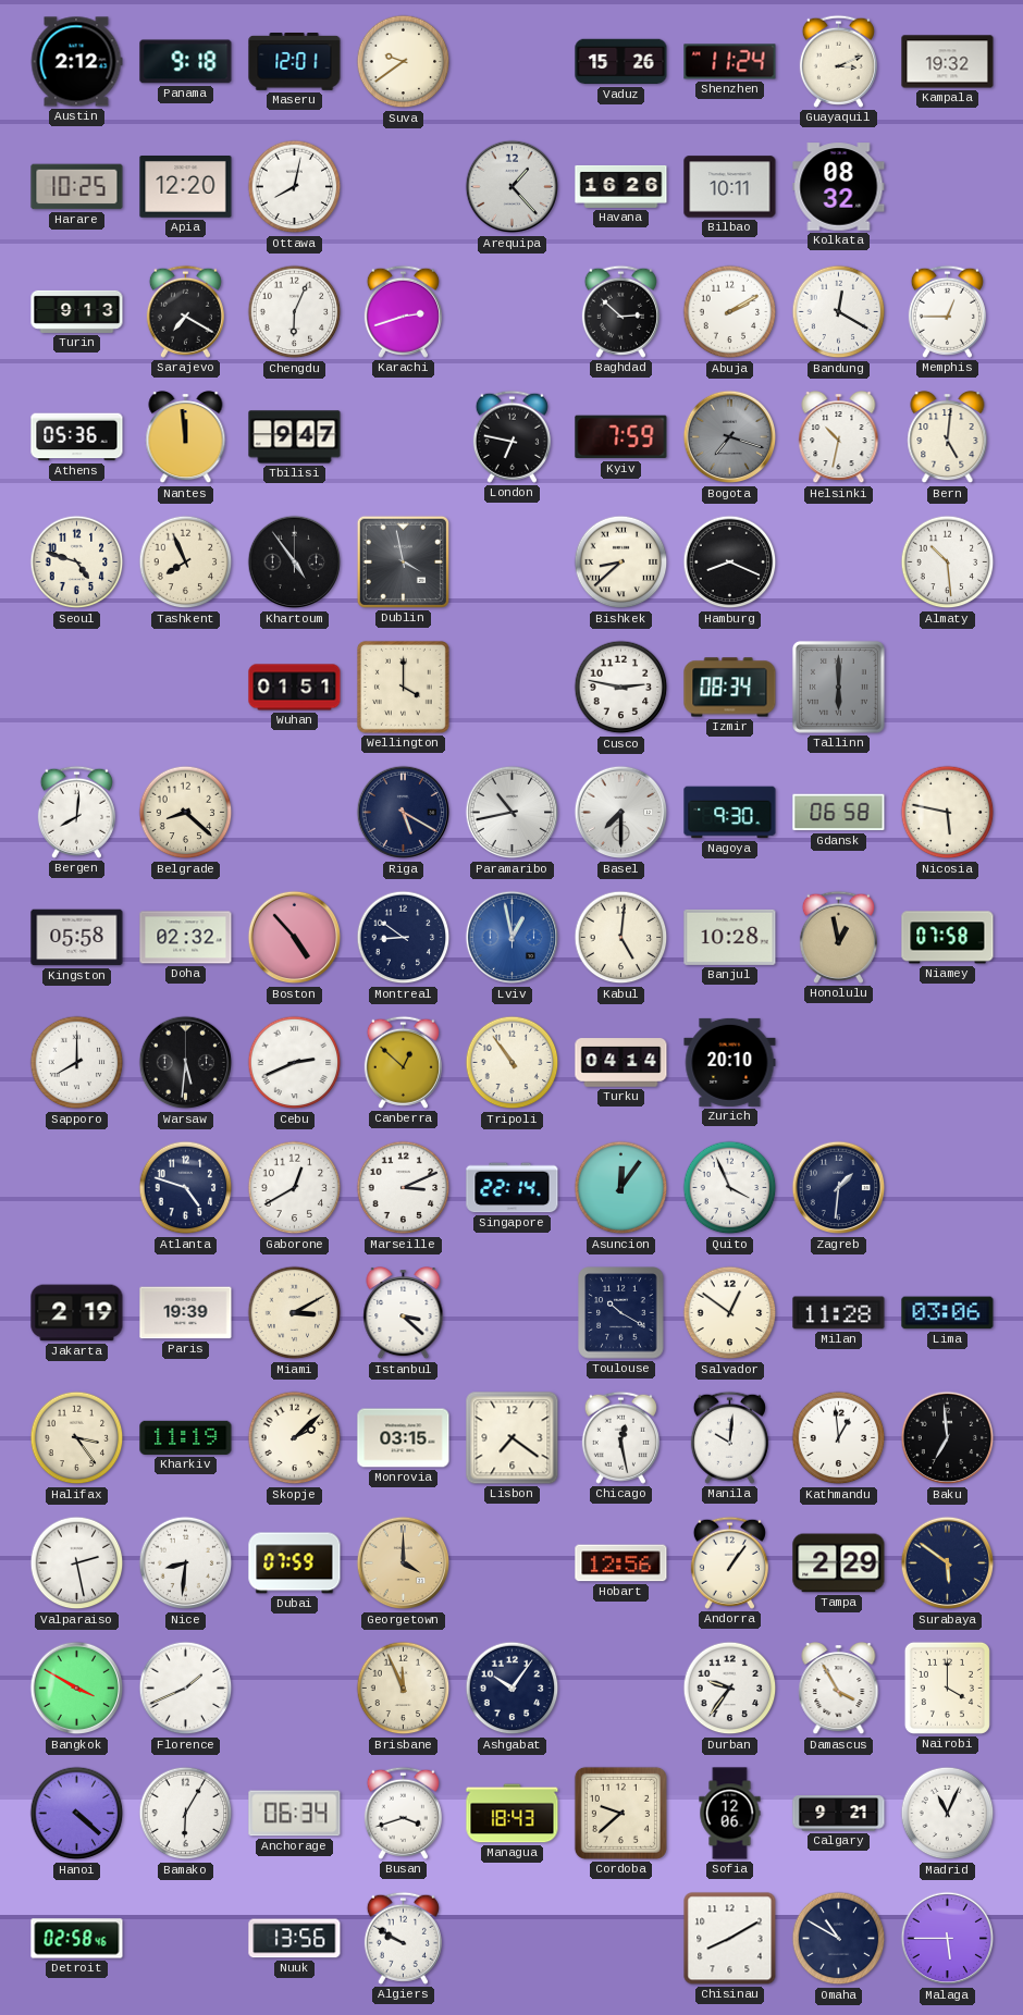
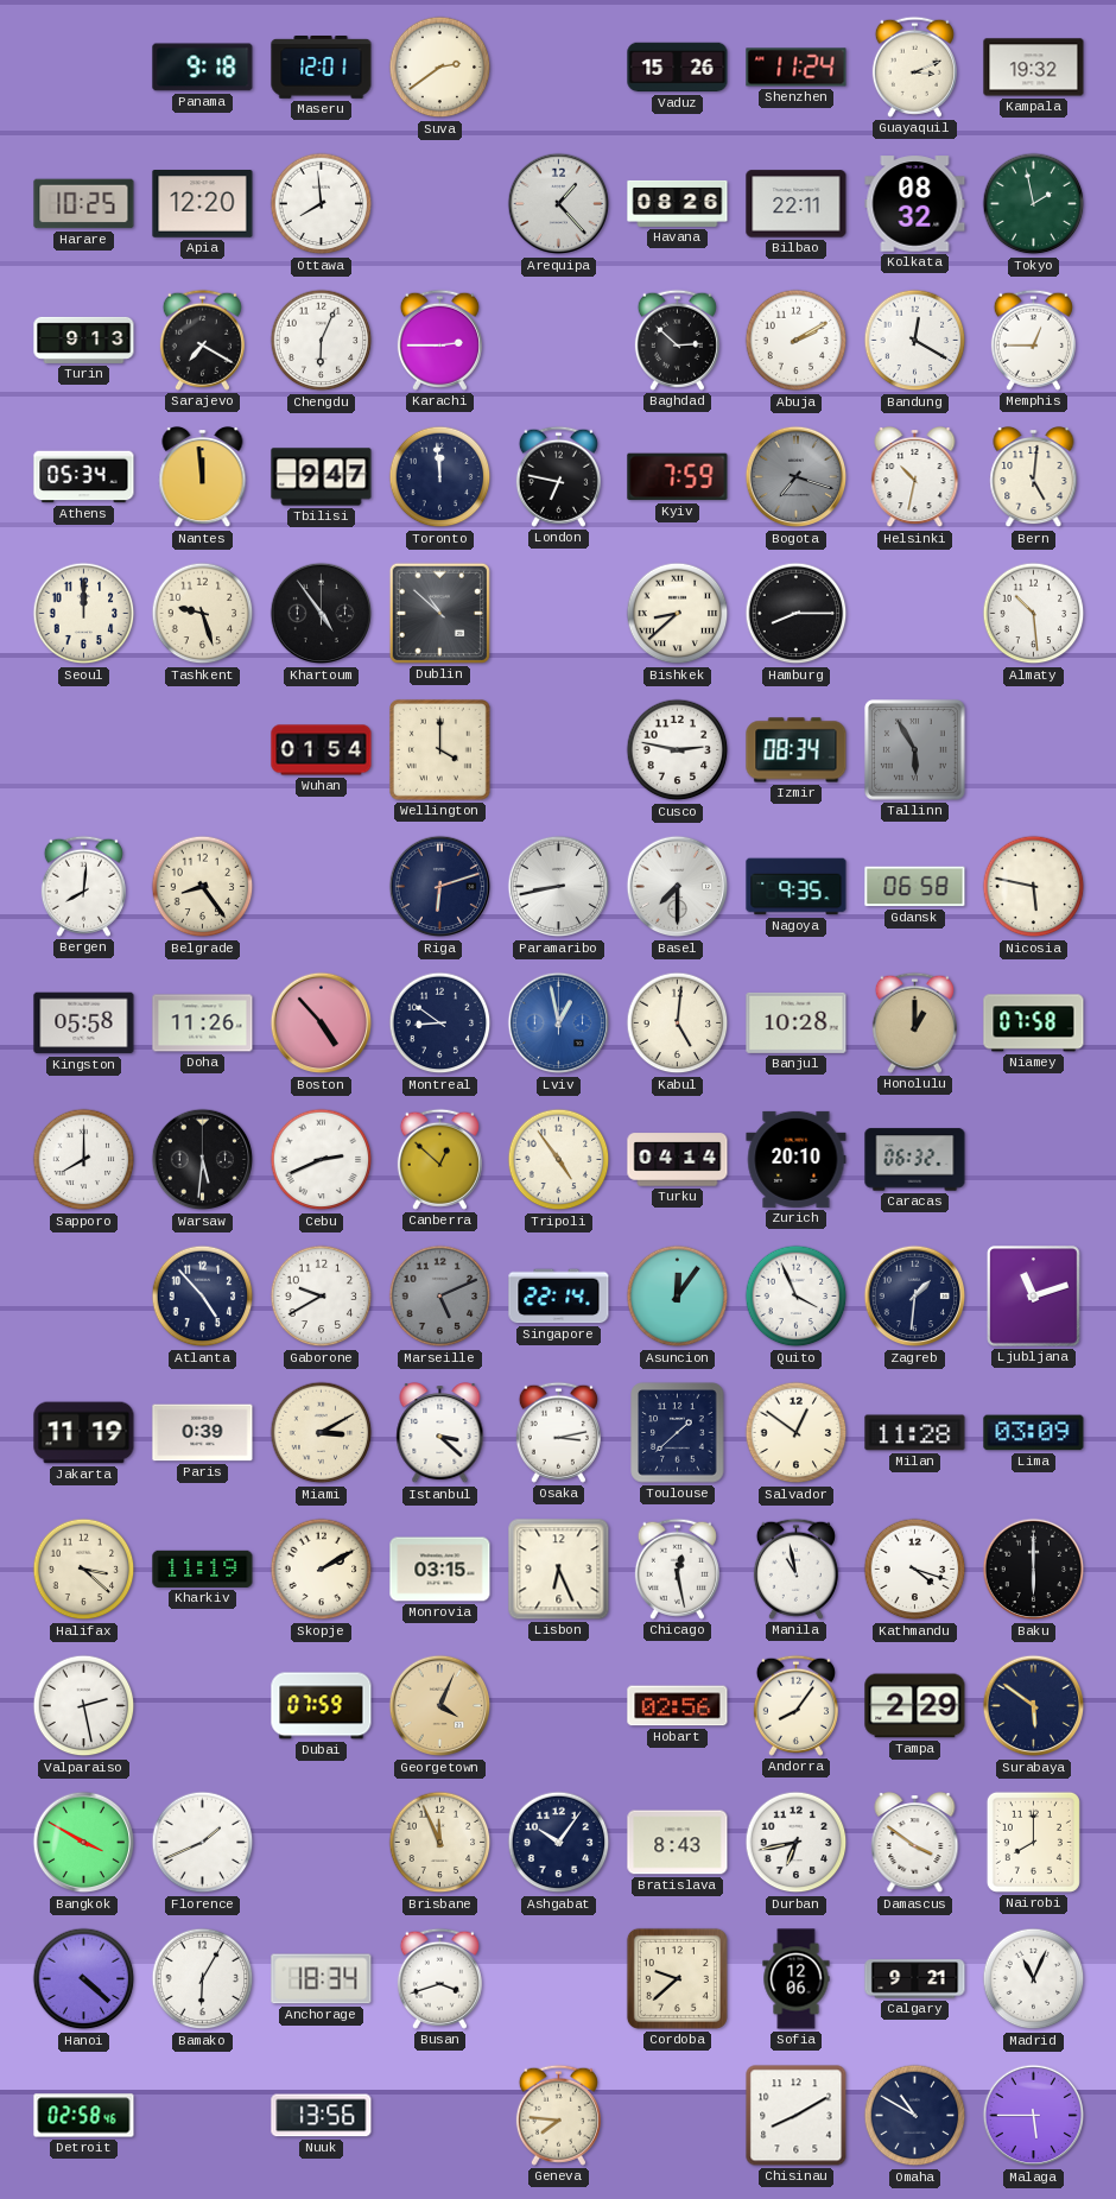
Austin: 2:12 -> none (76, 62)
Suva: 9:39 -> 2:39 (440, 68)
Ottawa: 8:02 -> 7:59 (322, 204)
Havana: 16:26 -> 08:26 (678, 203)
Bilbao: 10:11 -> 22:11 (797, 204)
Tokyo: none -> 1:58 (1034, 204)
Karachi: 2:42 -> 2:45 (439, 340)
Athens: 05:36 -> 05:34 (84, 477)
Toronto: none -> 11:59 (440, 477)
Seoul: 4:48 -> 12:00 (84, 614)
Tashkent: 7:56 -> 9:27 (203, 614)
Dublin: 3:58 -> 10:52 (439, 613)
Hamburg: 8:19 -> 8:15 (797, 614)
Wuhan: 01:51 -> 01:54 (322, 750)
Tallinn: 6:00 -> 5:55 (914, 749)
Belgrade: 8:22 -> 8:24 (203, 887)
Riga: 5:20 -> 6:12 (440, 887)
Paramaribo: 10:43 -> 8:43 (559, 887)
Nagoya: 9:30 -> 9:35 (797, 887)
Doha: 02:32 -> 11:26 (203, 1024)
Honolulu: 12:58 -> 1:00 (914, 1022)
Tripoli: 10:54 -> 4:54 (559, 1160)
Caracas: none -> 06:32 (915, 1160)
Atlanta: 4:48 -> 4:53 (203, 1297)
Gaborone: 12:40 -> 9:40 (322, 1297)
Marseille: 3:11 -> 5:11 (440, 1297)
Marseille dial: white -> grey (440, 1297)
Ljubljana: none -> 11:12 (1034, 1297)
Jakarta: 2:19 -> 11:19 (84, 1433)
Paris: 19:39 -> 0:39 (203, 1433)
Osaka: none -> 3:13 (558, 1432)
Toulouse: 10:20 -> 1:38 (678, 1433)
Lima: 03:06 -> 03:09 (1034, 1433)
Halifax: 3:24 -> 3:22 (84, 1570)
Skopje: 2:08 -> 2:10 (322, 1570)
Lisbon: 7:21 -> 6:26 (559, 1570)
Manila: 10:01 -> 10:58 (795, 1569)
Kathmandu: 12:59 -> 4:18 (915, 1570)
Baku: 6:59 -> 6:00 (1034, 1570)
Nice: 8:31 -> none (186, 1563)
Georgetown: 4:00 -> 4:04 (440, 1706)
Hobart: 12:56 -> 02:56 (678, 1706)
Andorra: 1:06 -> 8:06 (795, 1705)
Bratislava: none -> 8:43 (678, 1843)
Durban: 9:36 -> 6:43 (797, 1843)
Damascus: 3:55 -> 3:51 (915, 1844)
Nairobi: 4:00 -> 8:00 (1033, 1842)
Anchorage: 06:34 -> 18:34 (322, 1979)
Managua: 18:43 -> none (513, 1814)
Algiers: 9:50 -> none (403, 1938)
Geneva: none -> 7:46 (558, 2115)
